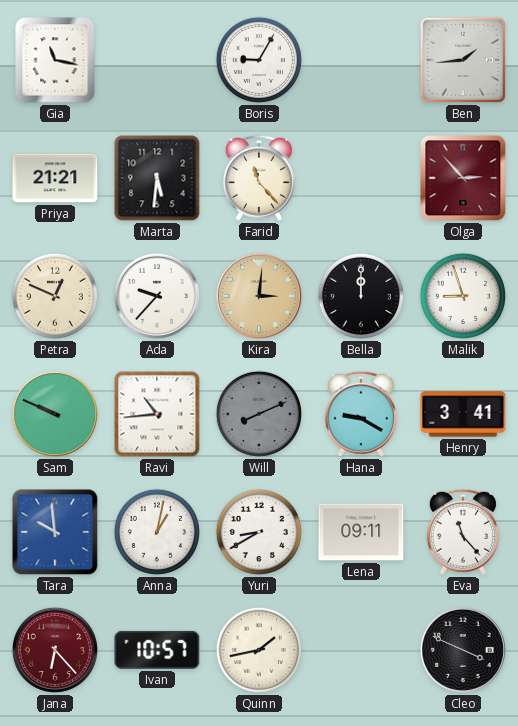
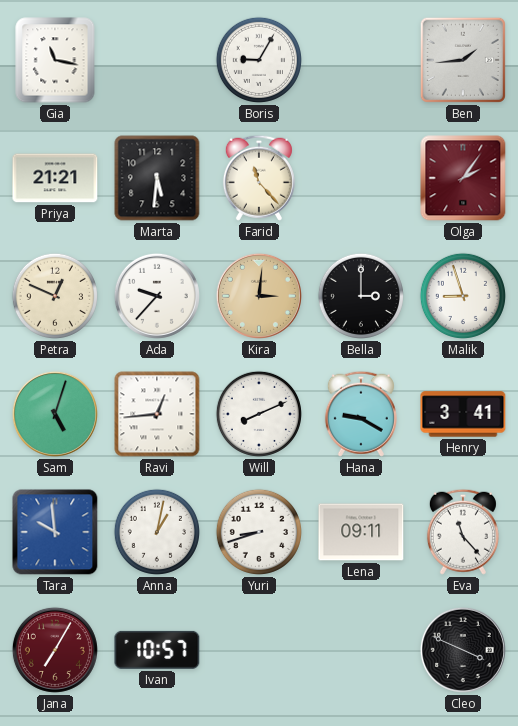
Olga: 2:53 -> 2:06 (463, 178)
Bella: 12:00 -> 3:00 (361, 296)
Sam: 9:49 -> 5:03 (55, 414)
Ravi: 10:44 -> 12:44 (157, 414)
Will dial: grey -> white (259, 414)
Yuri: 8:40 -> 8:42 (259, 532)
Jana: 6:23 -> 7:05 (55, 650)
Quinn: 1:43 -> none (259, 650)
